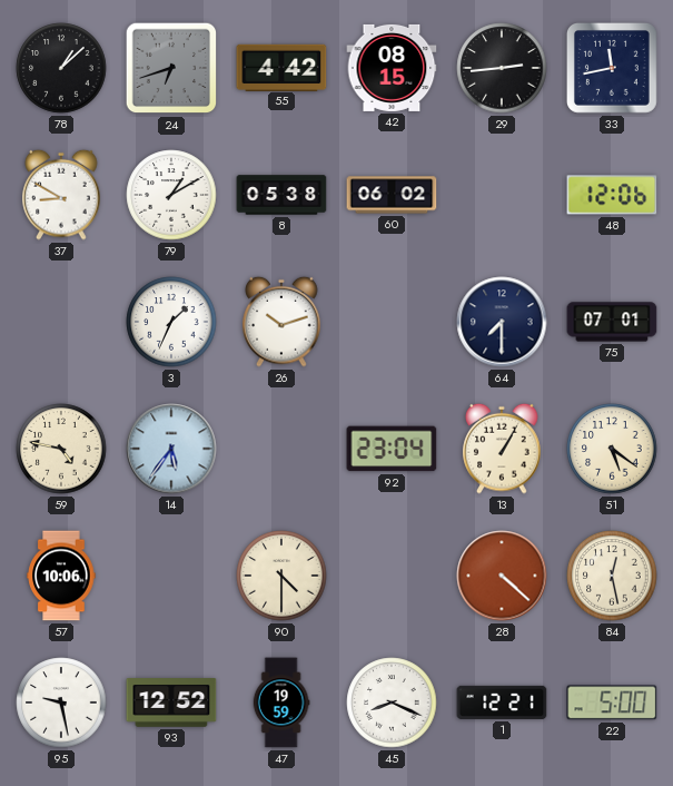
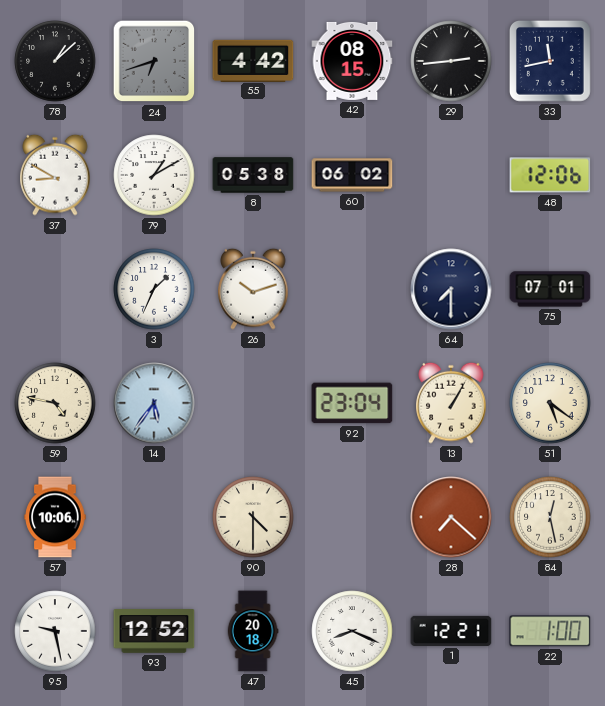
28: 4:22 -> 7:22 (451, 517)
47: 19:59 -> 20:18 (253, 631)
22: 5:00 -> 1:00 (550, 631)
